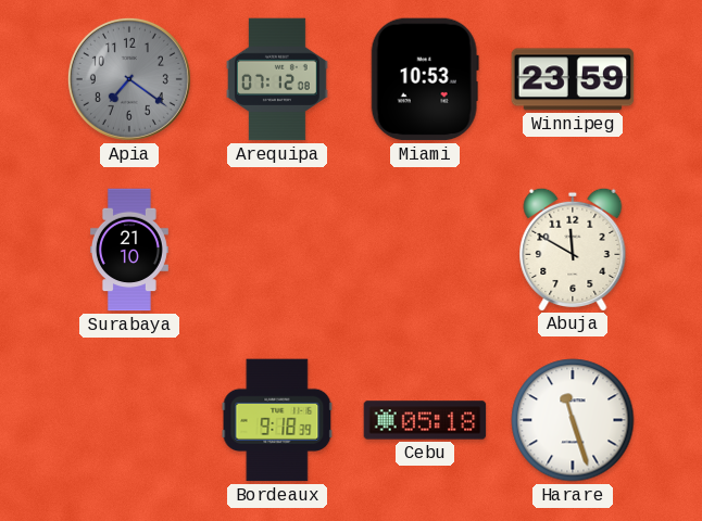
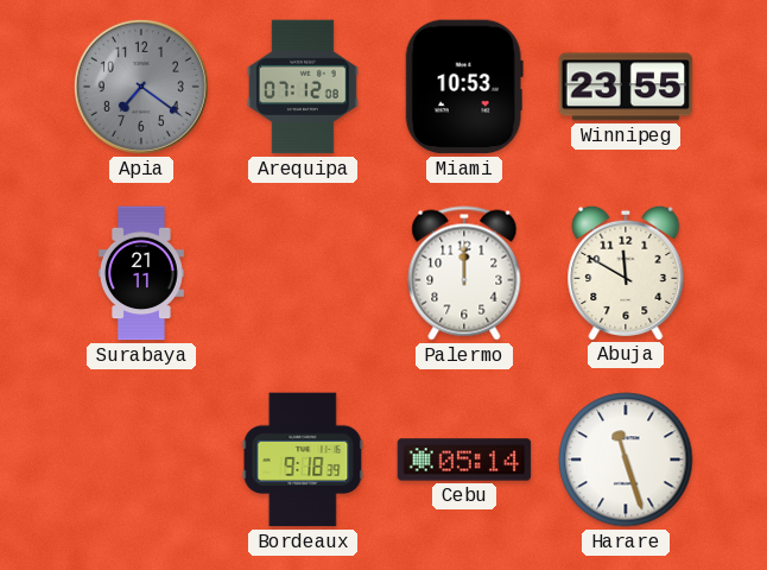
Winnipeg: 23:59 -> 23:55 (626, 87)
Surabaya: 21:10 -> 21:11 (141, 273)
Palermo: none -> 12:00 (464, 273)
Cebu: 05:18 -> 05:14 (464, 460)
